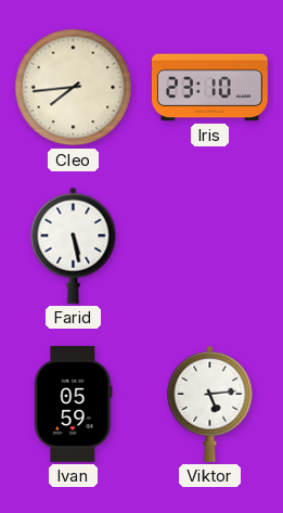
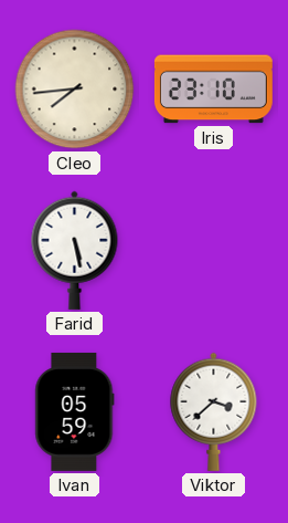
Viktor: 5:14 -> 3:38 (214, 411)
